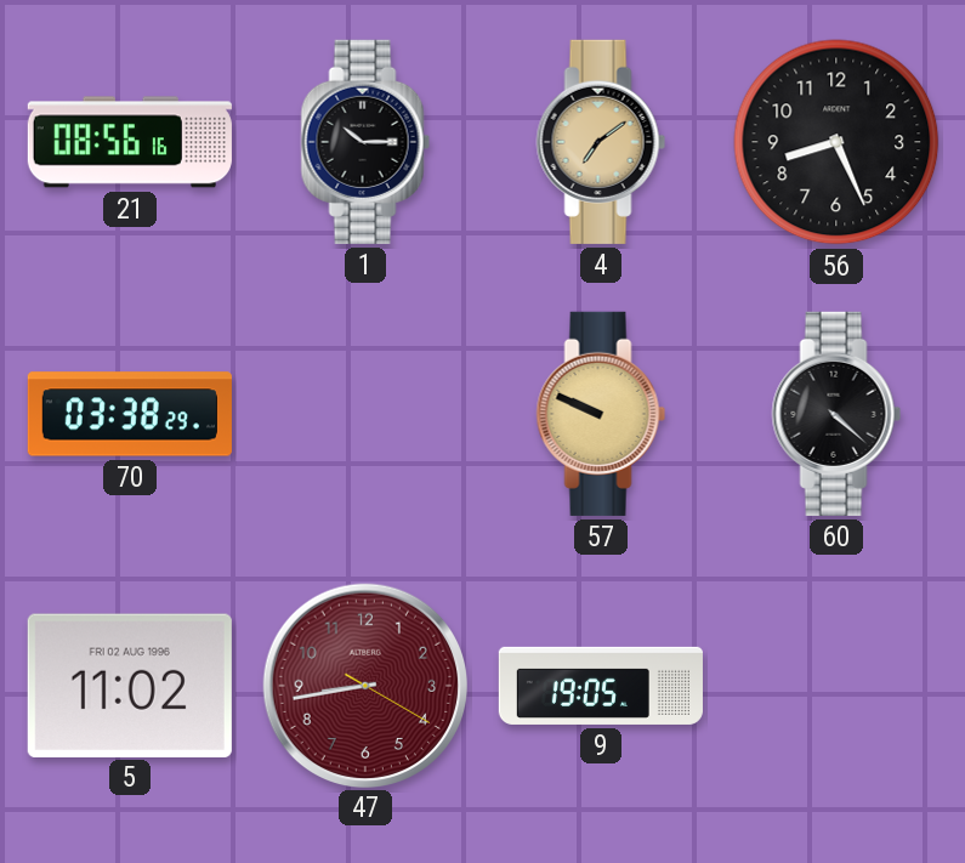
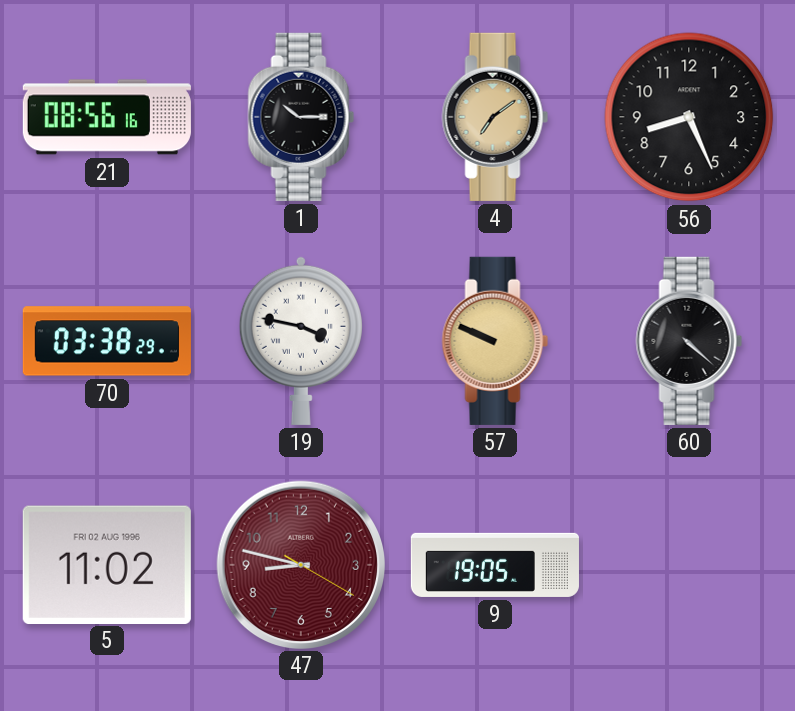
19: none -> 3:47 (301, 340)
47: 8:43 -> 8:47 (300, 564)
